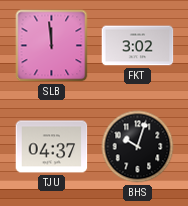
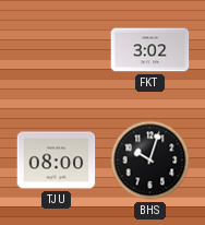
SLB: 11:59 -> none (52, 46)
TJU: 04:37 -> 08:00 (57, 161)
